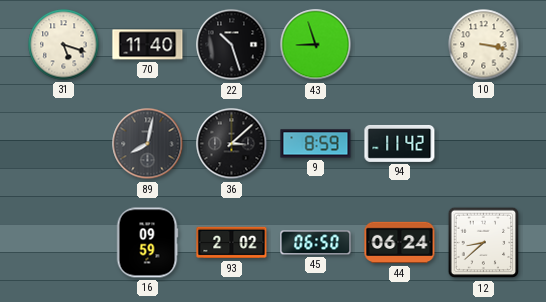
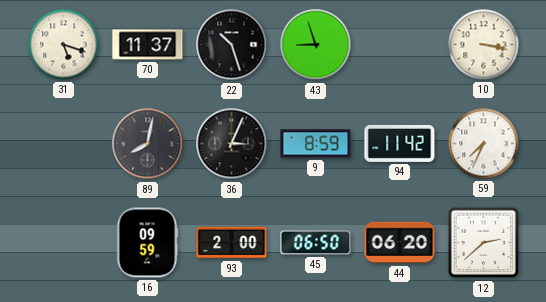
70: 11:40 -> 11:37 (148, 45)
36: 3:08 -> 3:04 (232, 144)
59: none -> 7:34 (484, 144)
93: 2:02 -> 2:00 (232, 243)
44: 06:24 -> 06:20 (400, 243)
12: 8:38 -> 2:38 (484, 243)
